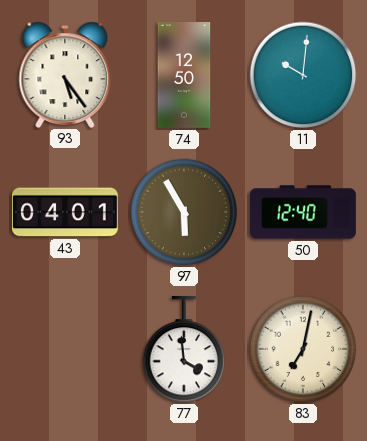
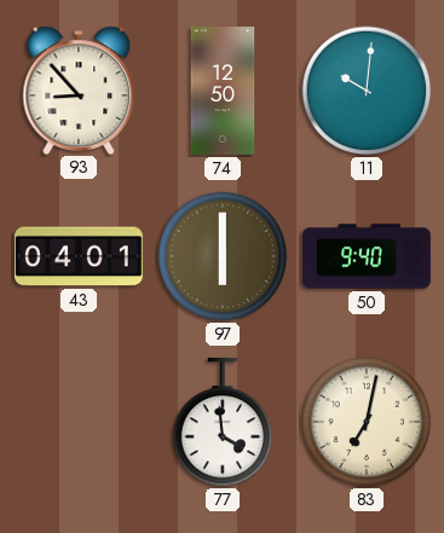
93: 5:24 -> 8:53 (79, 89)
97: 5:55 -> 6:00 (223, 256)
50: 12:40 -> 9:40 (368, 256)
